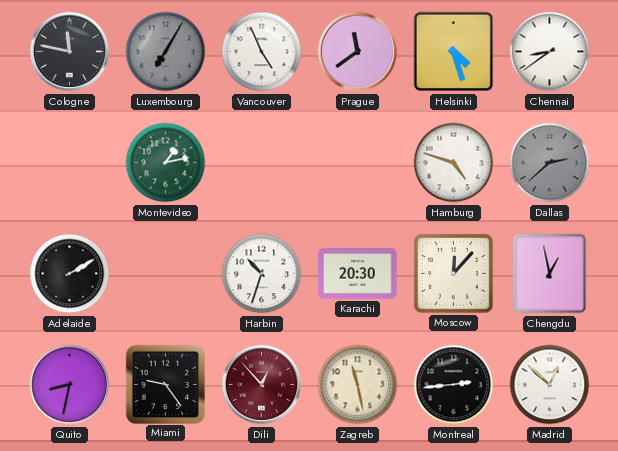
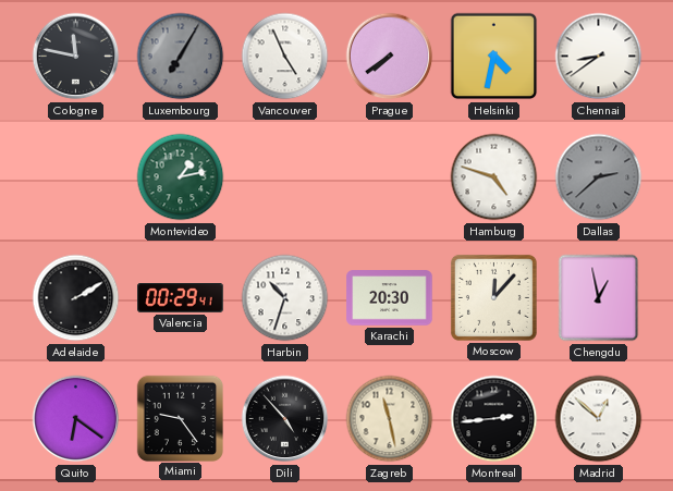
Prague: 11:39 -> 7:39 (390, 57)
Helsinki: 4:27 -> 4:32 (494, 57)
Valencia: none -> 00:29 (181, 298)
Quito: 8:32 -> 6:21 (76, 419)
Dili: 12:53 -> 4:53 (285, 419)
Dili dial: burgundy -> black (285, 419)
